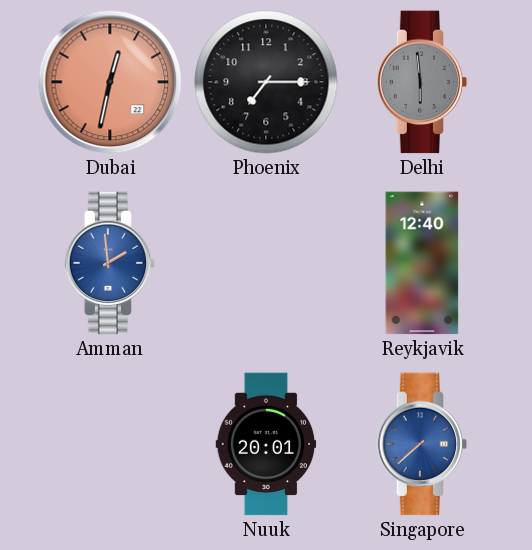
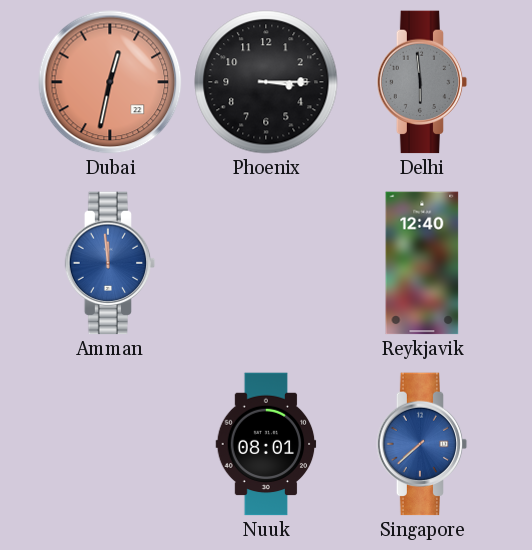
Phoenix: 7:15 -> 3:15 (266, 82)
Amman: 1:59 -> 11:59 (110, 263)
Nuuk: 20:01 -> 08:01 (266, 444)
